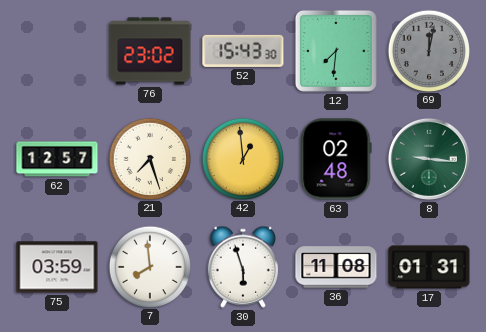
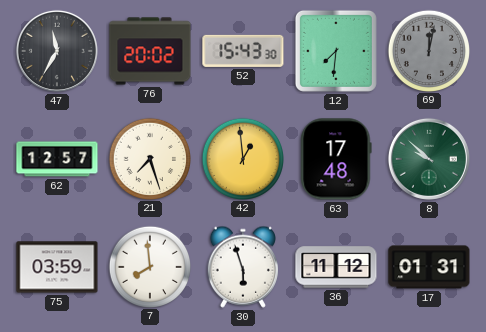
47: none -> 11:35 (57, 51)
76: 23:02 -> 20:02 (150, 51)
63: 02:48 -> 17:48 (336, 159)
8: 9:16 -> 9:52 (429, 159)
36: 11:08 -> 11:12 (336, 267)
